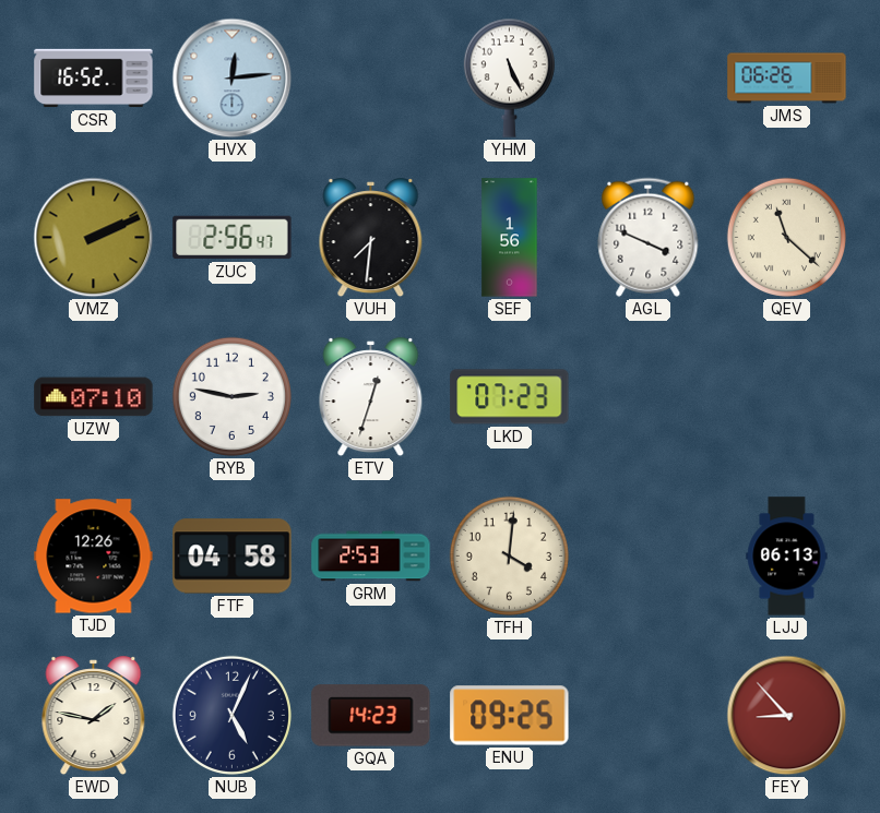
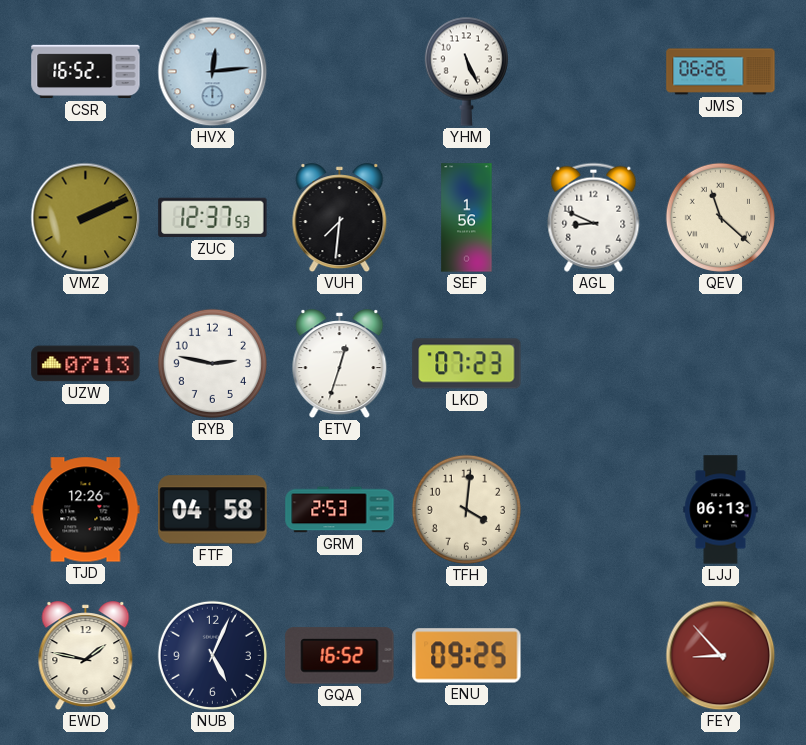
ZUC: 2:56 -> 12:37 (213, 218)
AGL: 3:49 -> 8:49 (594, 217)
UZW: 07:10 -> 07:13 (86, 364)
GQA: 14:23 -> 16:52 (340, 656)
